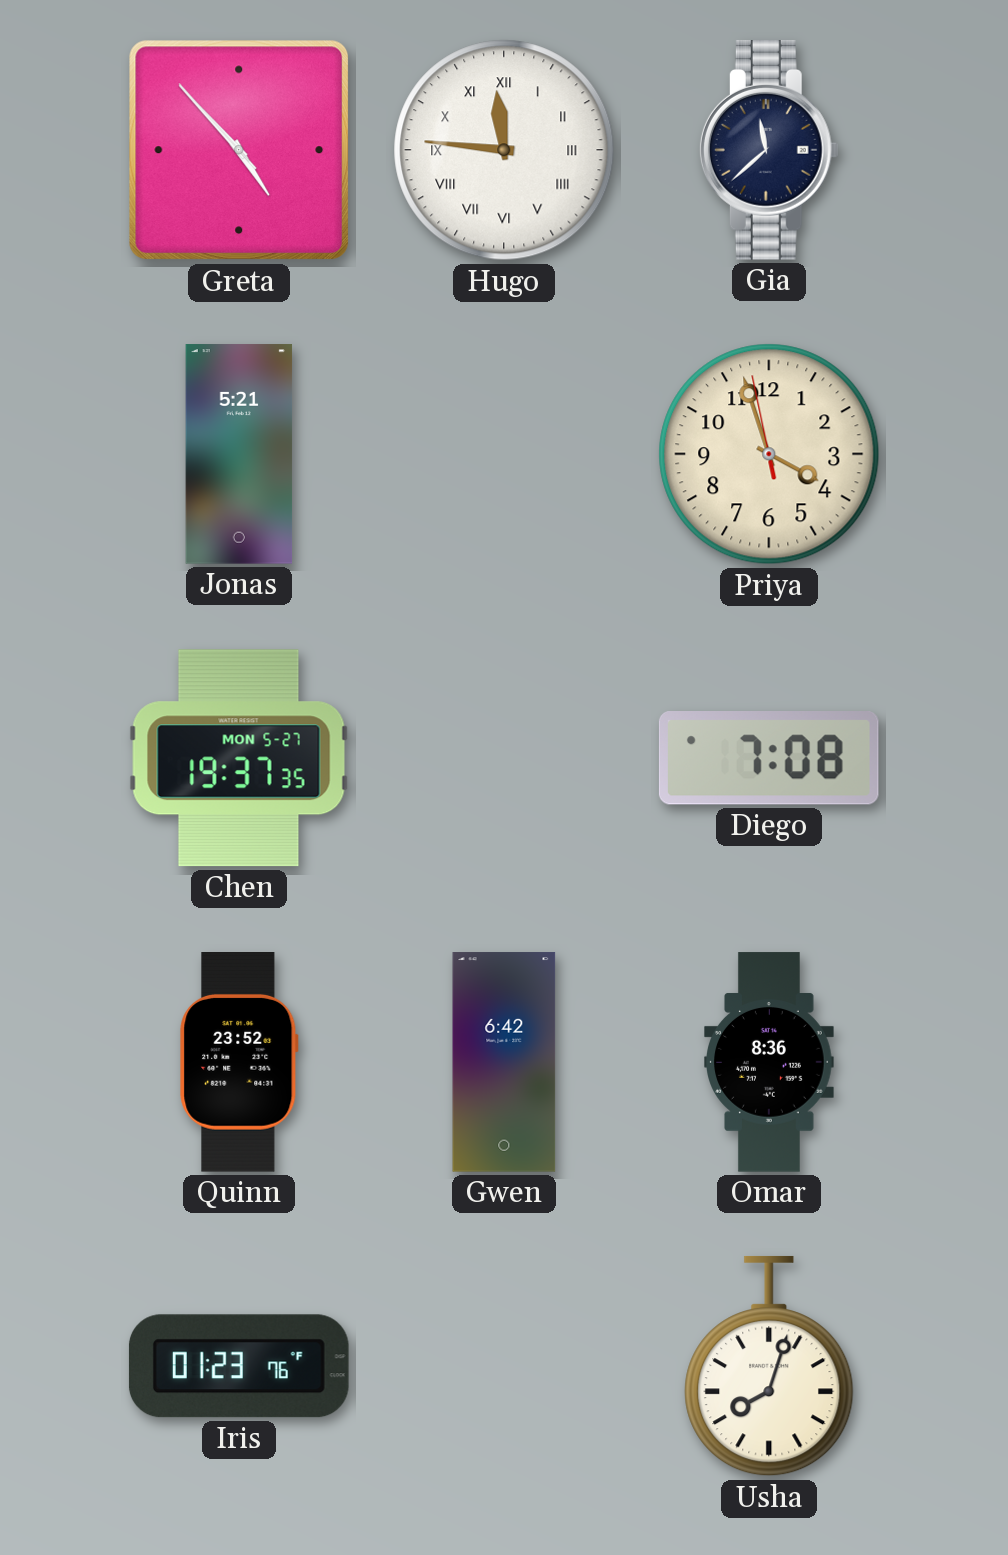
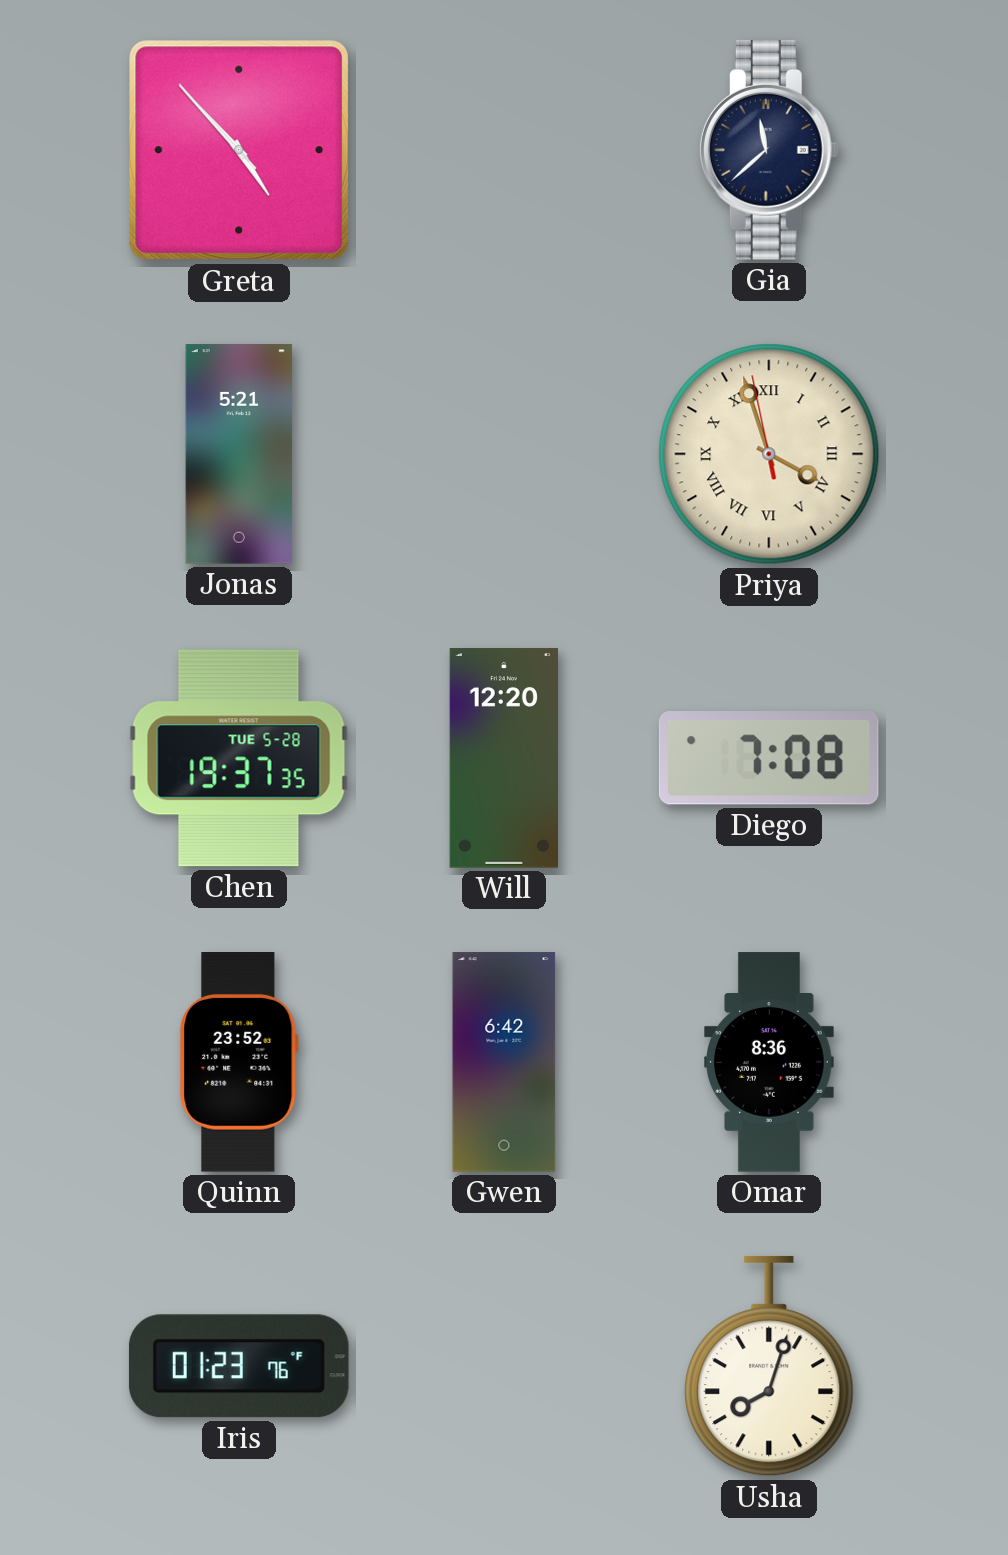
Hugo: 11:46 -> none (504, 150)
Priya numerals: Arabic -> Roman (769, 454)
Chen date: MON 5-27 -> TUE 5-28 (239, 758)
Will: none -> 12:20 (503, 758)
